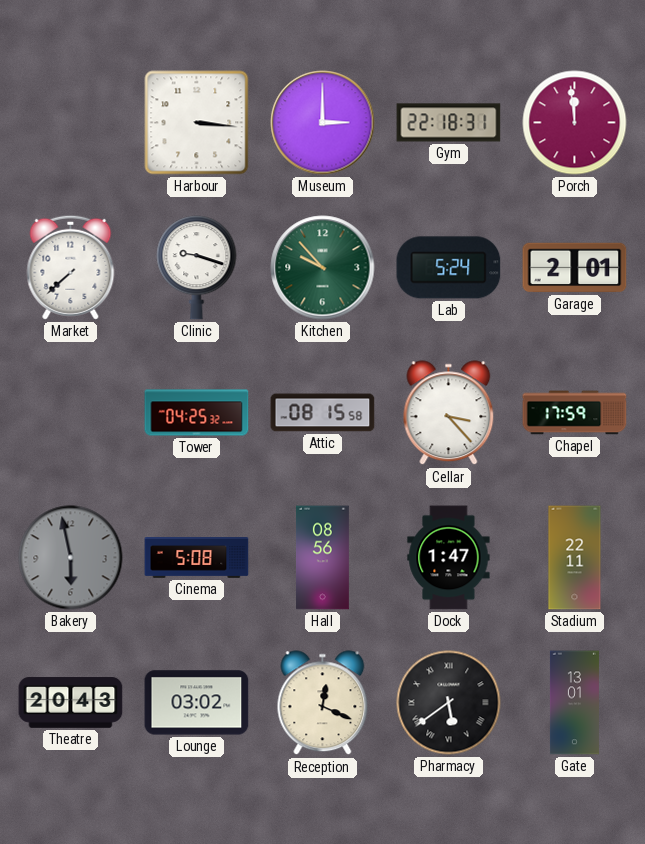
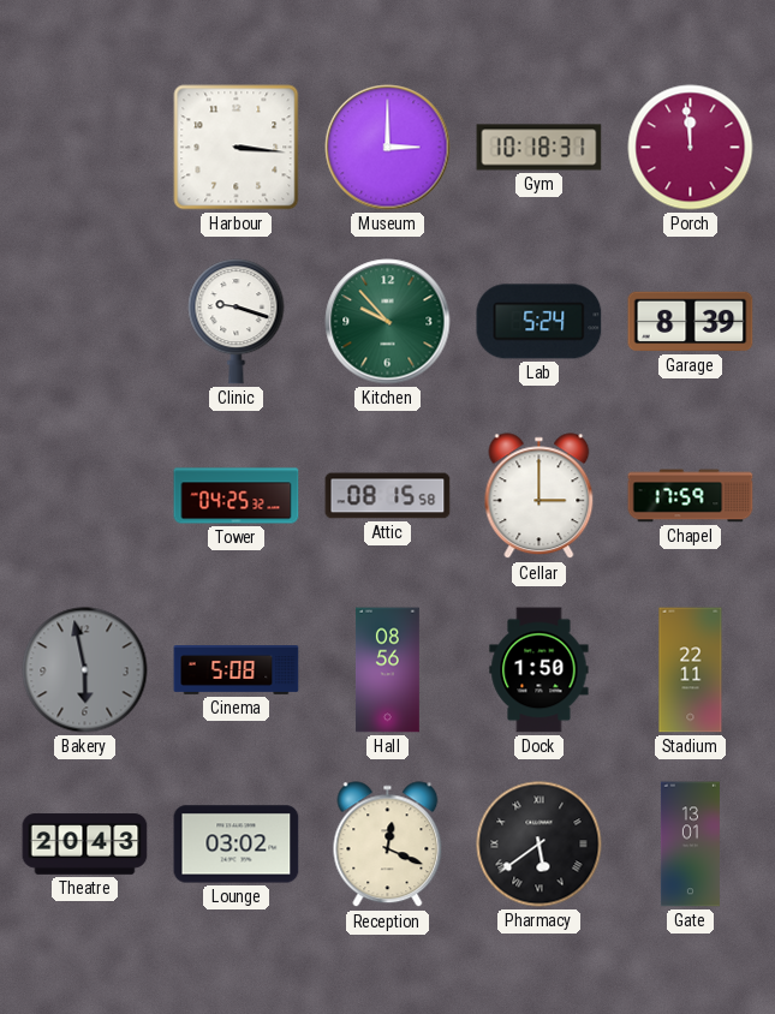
Gym: 22:18 -> 10:18 (539, 148)
Market: 7:38 -> none (71, 267)
Garage: 2:01 -> 8:39 (691, 322)
Cellar: 3:23 -> 3:00 (539, 496)
Dock: 1:47 -> 1:50 (539, 670)
